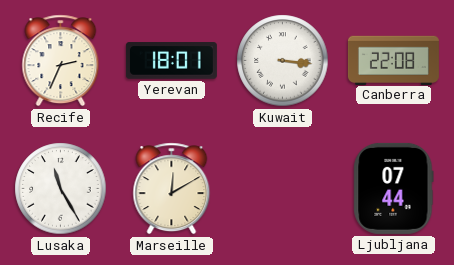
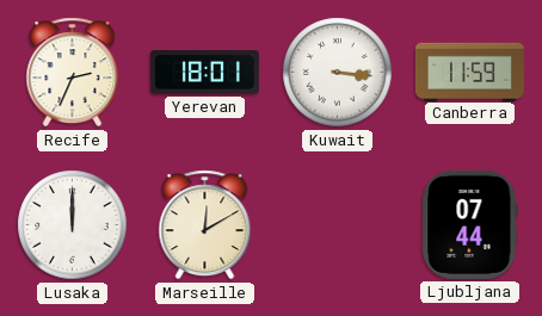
Canberra: 22:08 -> 11:59 (469, 72)
Lusaka: 11:25 -> 12:00 (73, 225)
